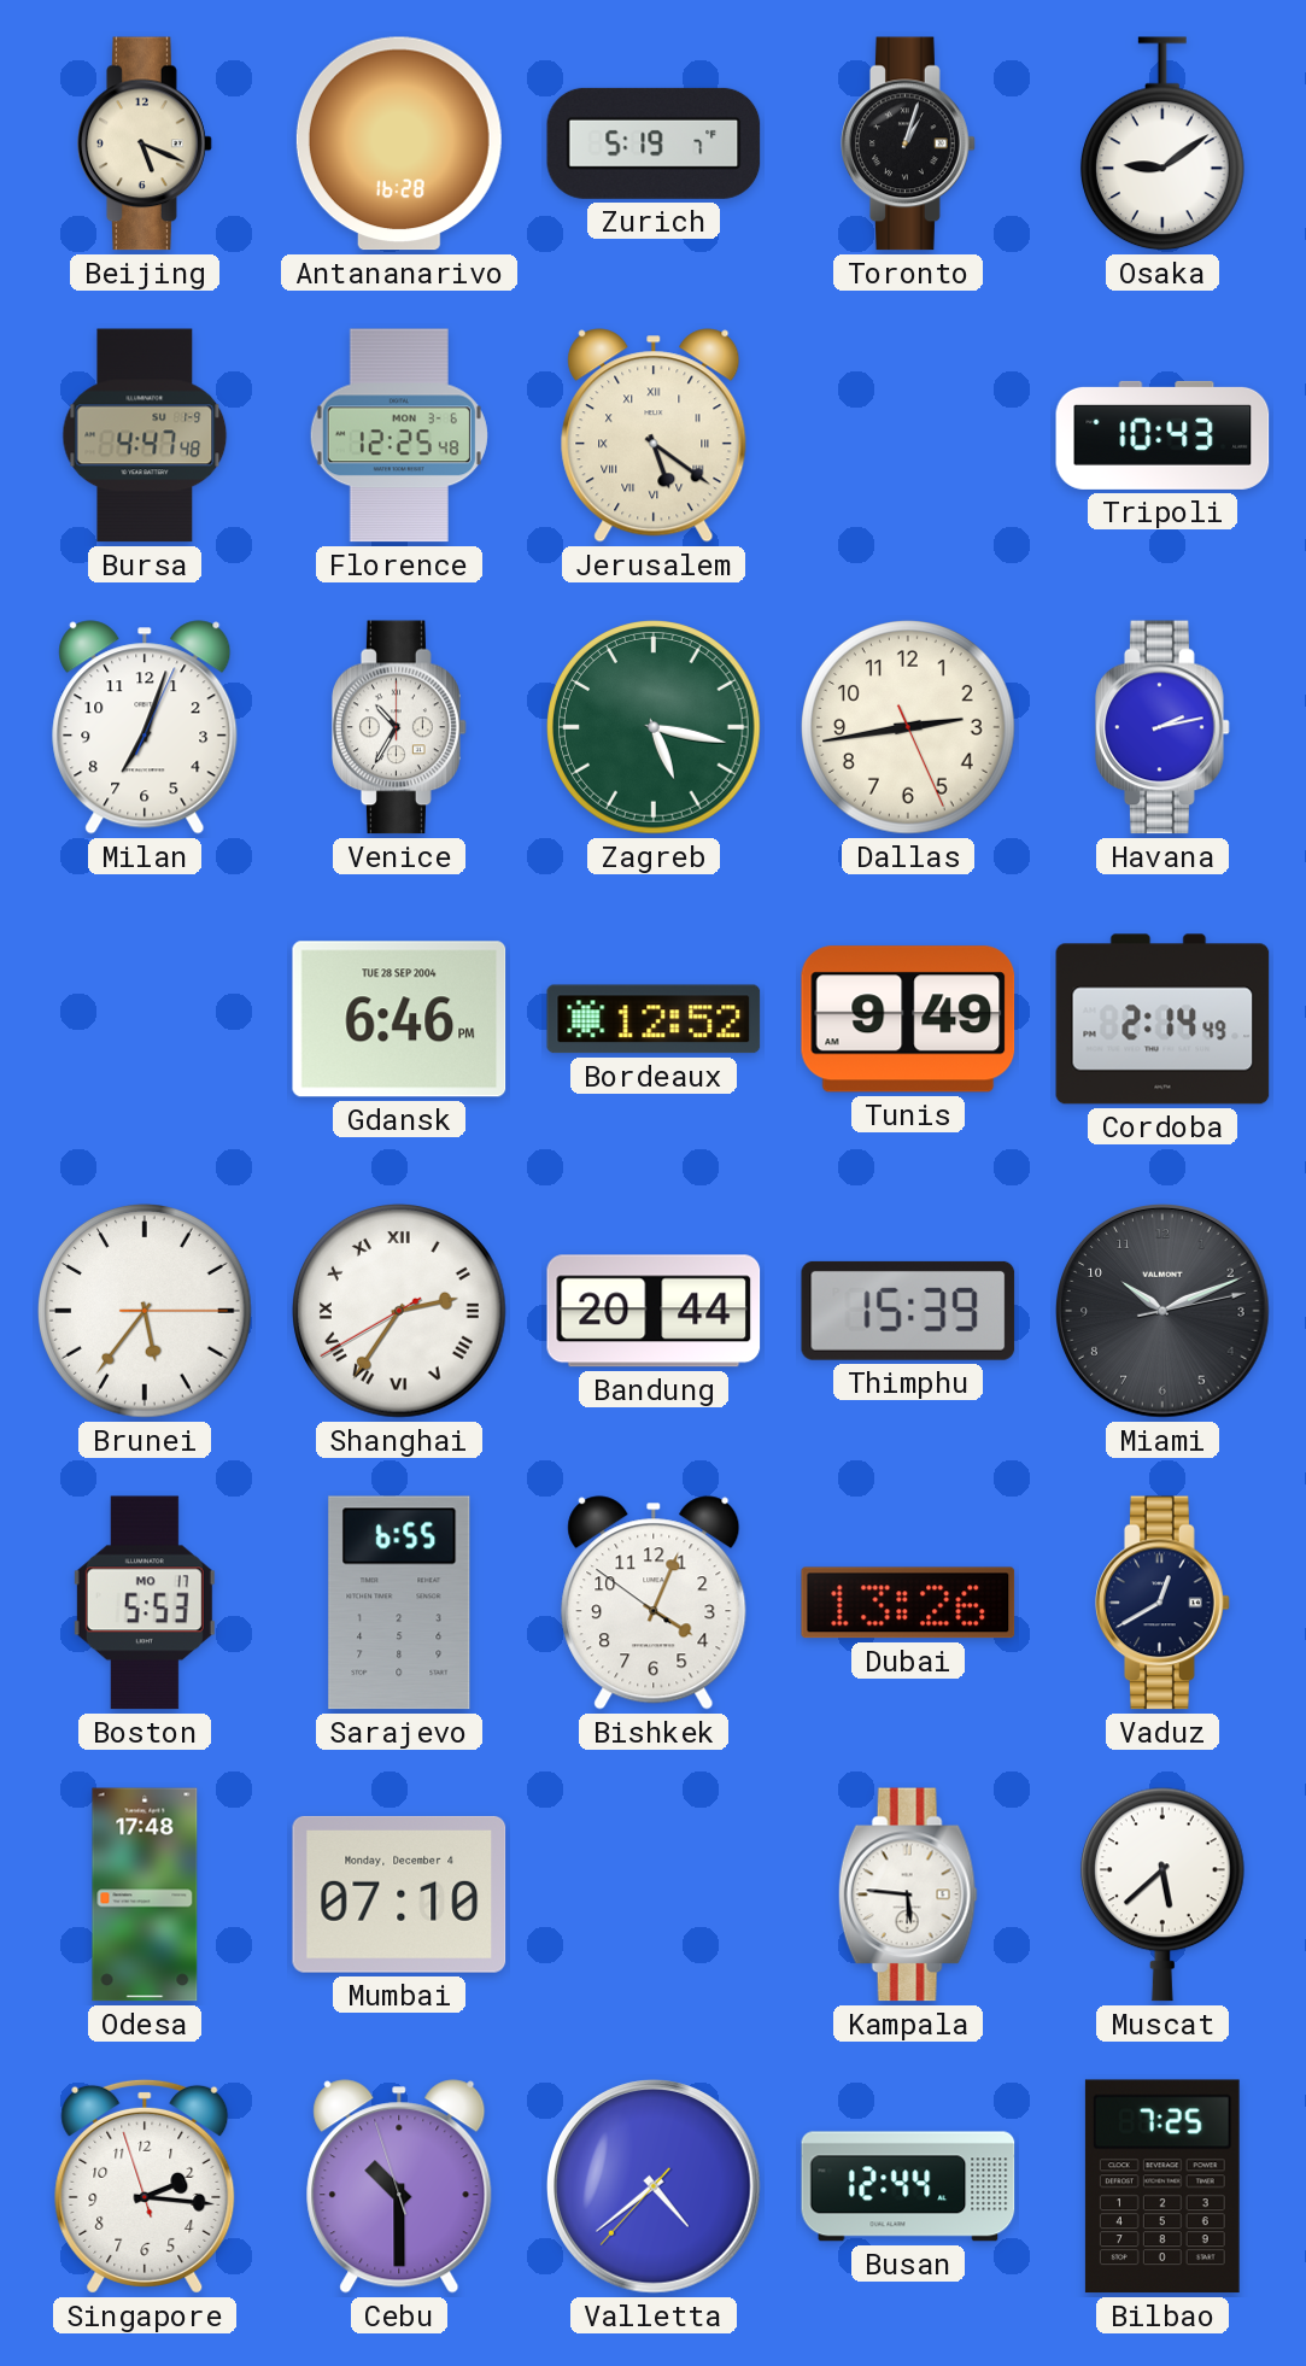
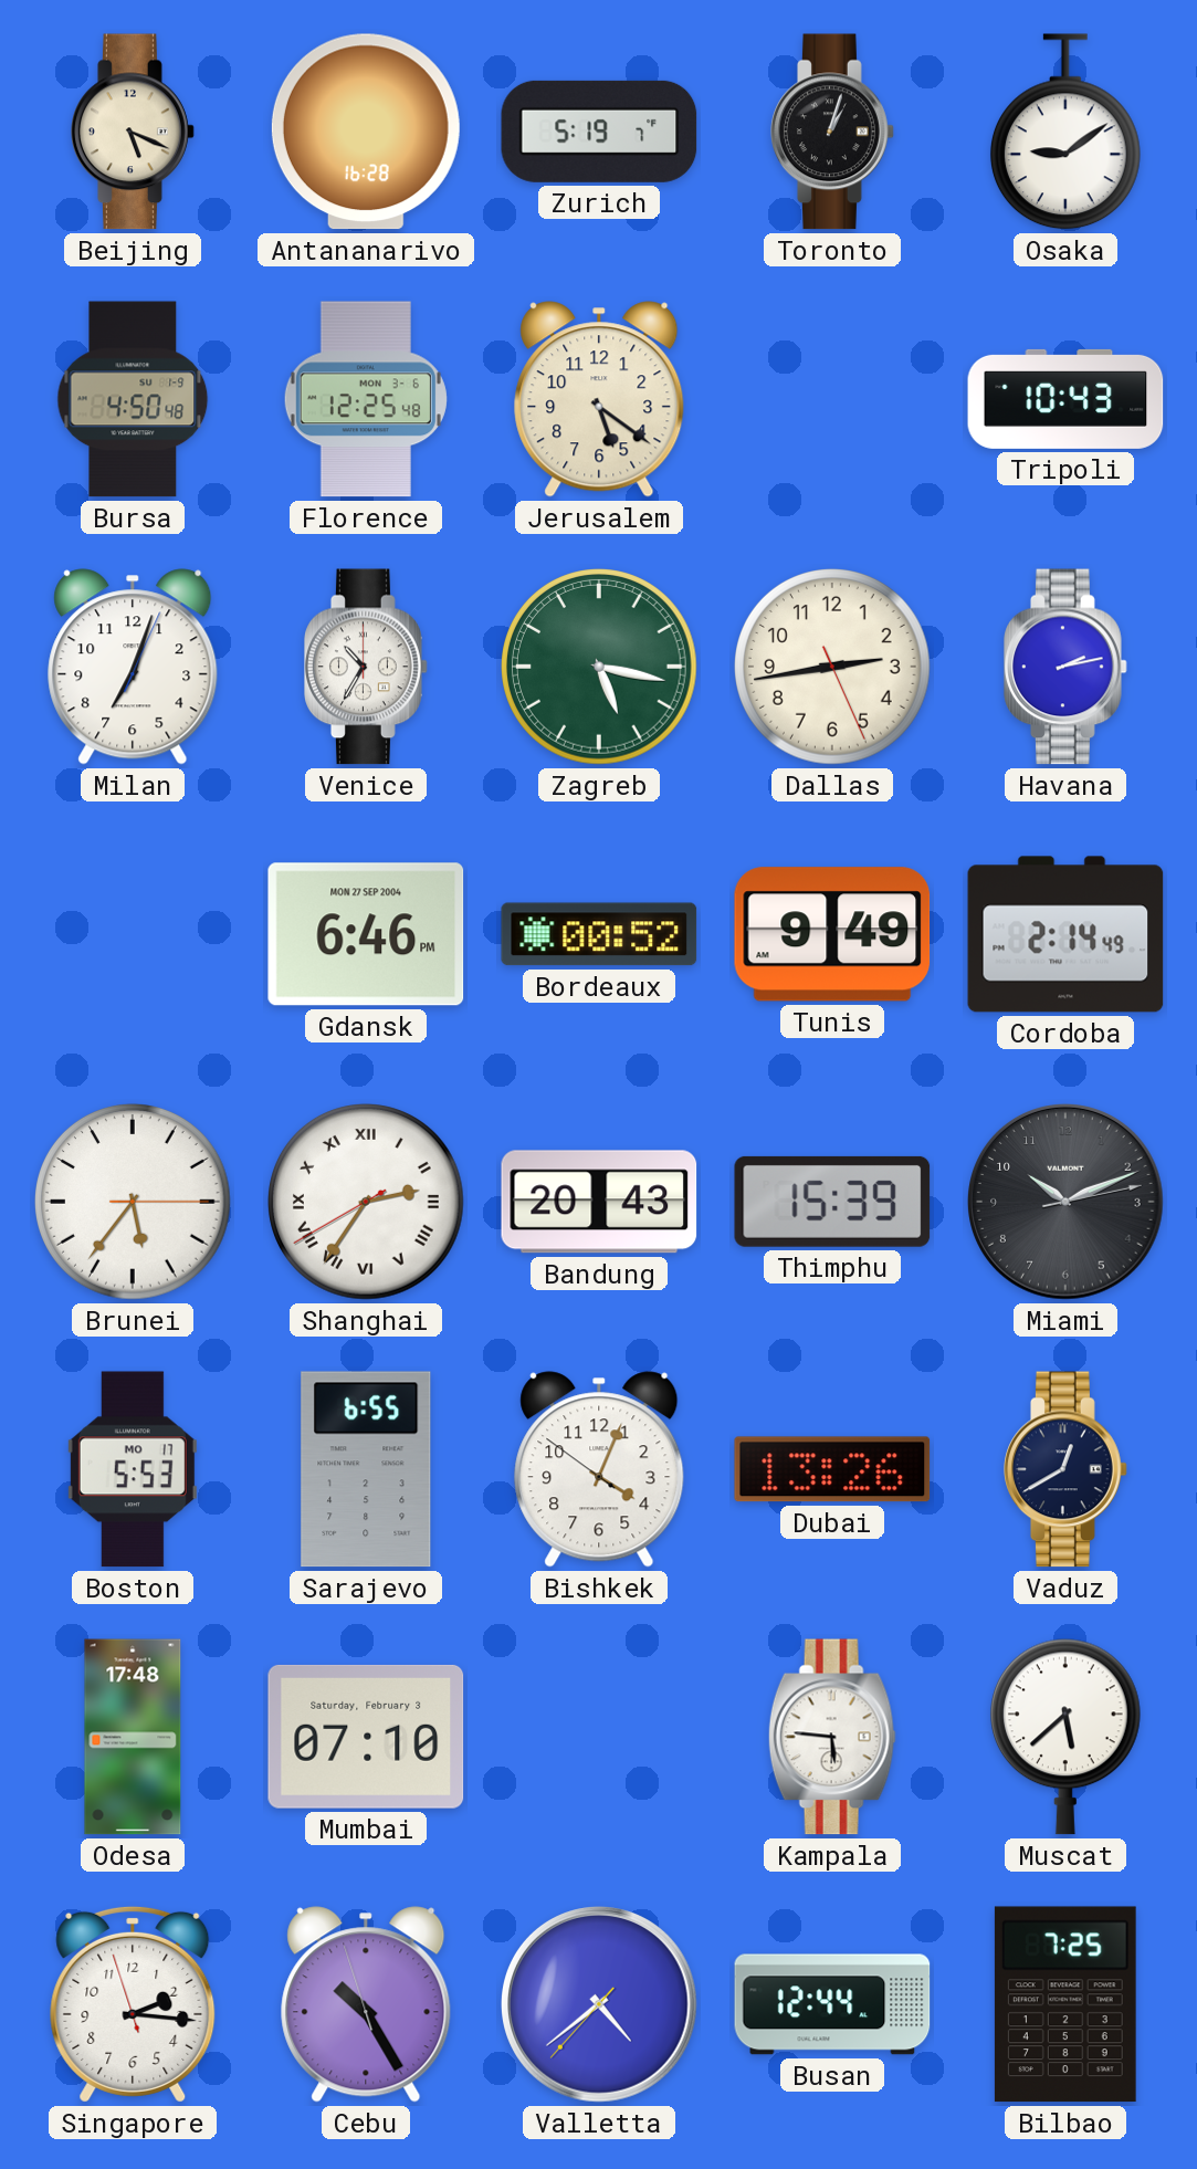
Bursa: 4:47 -> 4:50 (133, 399)
Jerusalem numerals: Roman -> Arabic (599, 399)
Gdansk date: TUE 28 SEP 2004 -> MON 27 SEP 2004 (366, 934)
Bordeaux: 12:52 -> 00:52 (599, 934)
Bandung: 20:44 -> 20:43 (599, 1202)
Mumbai date: Monday, December 4 -> Saturday, February 3 (366, 1737)
Cebu: 10:29 -> 10:24 (366, 2004)
